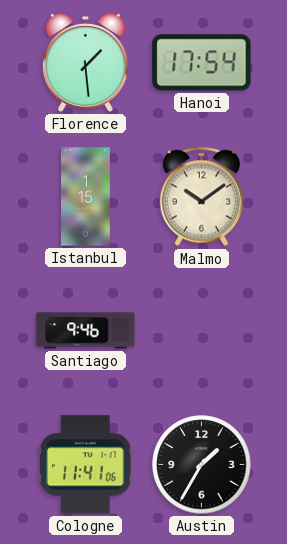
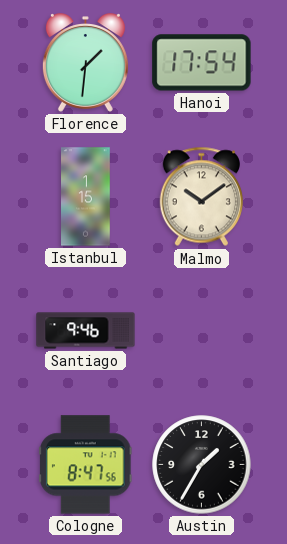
Florence: 1:29 -> 1:31 (85, 63)
Cologne: 11:41 -> 8:47 (86, 465)
